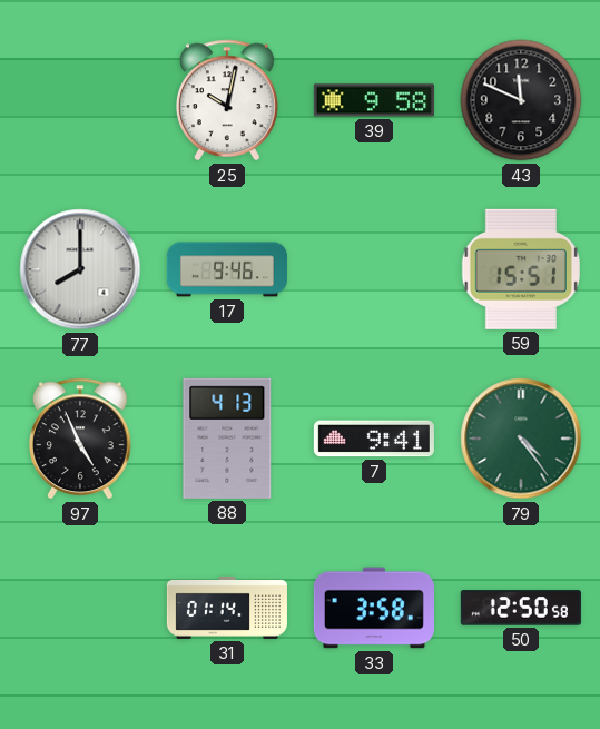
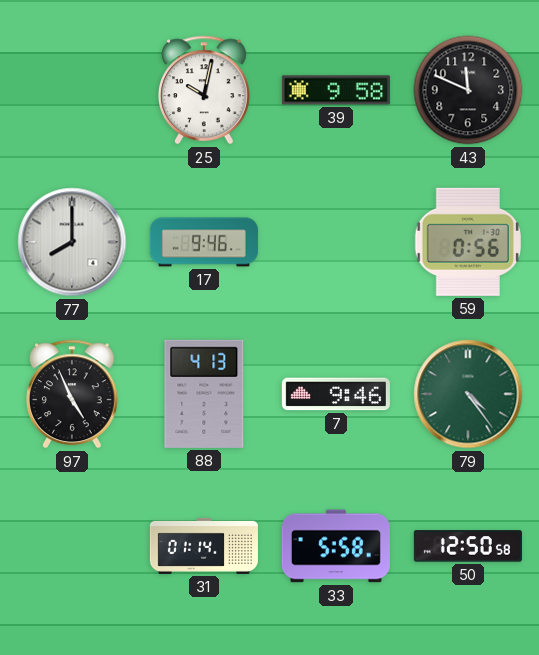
59: 15:51 -> 0:56 (468, 242)
7: 9:41 -> 9:46 (336, 394)
33: 3:58 -> 5:58 (336, 546)
